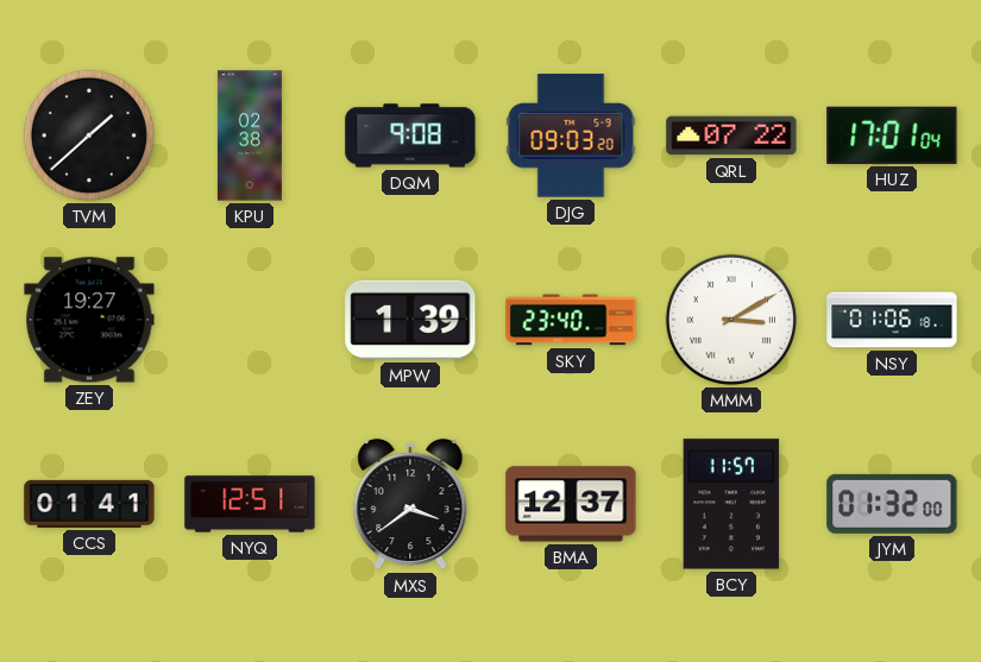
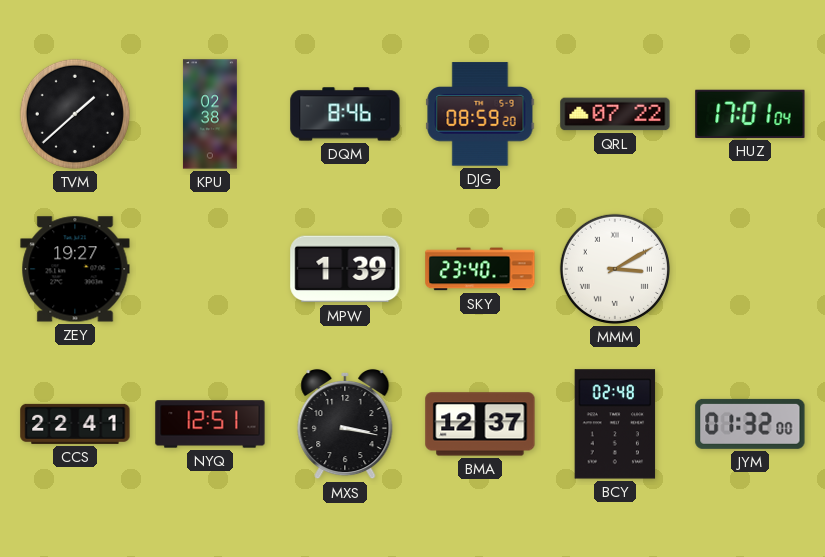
DQM: 9:08 -> 8:46 (345, 114)
DJG: 09:03 -> 08:59 (480, 114)
NSY: 01:06 -> none (892, 320)
CCS: 01:41 -> 22:41 (75, 424)
MXS: 3:39 -> 3:17 (345, 424)
BCY: 11:57 -> 02:48 (615, 424)
